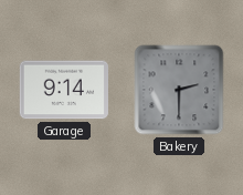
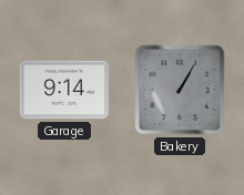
Bakery: 2:30 -> 1:05 (180, 90)
